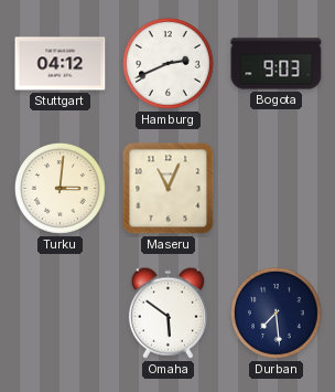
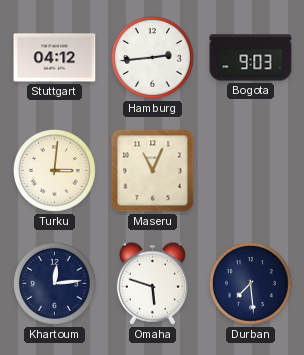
Hamburg: 2:41 -> 2:44 (153, 58)
Khartoum: none -> 12:14 (55, 284)
Omaha: 5:51 -> 5:48 (152, 283)
